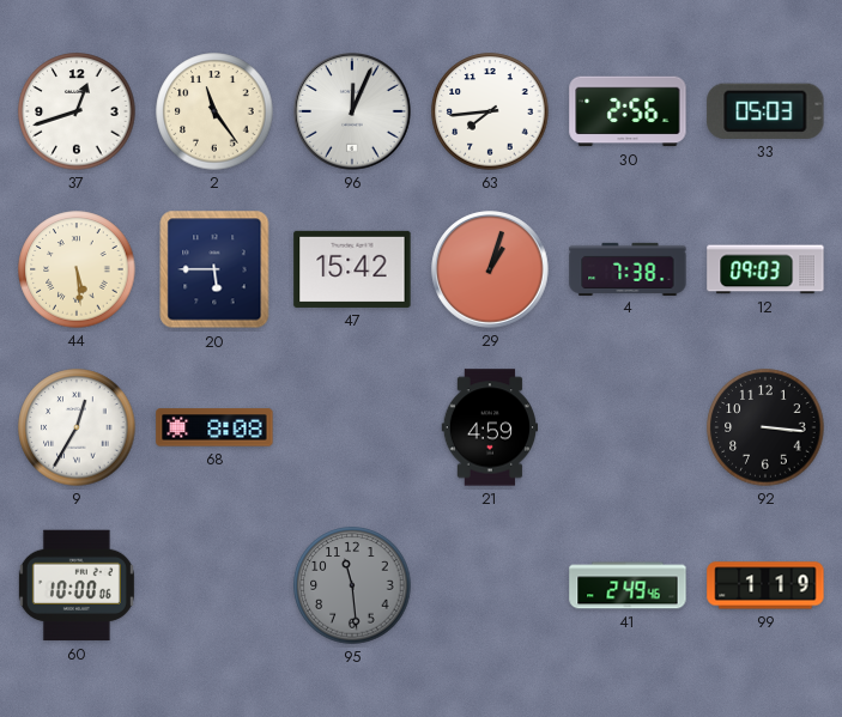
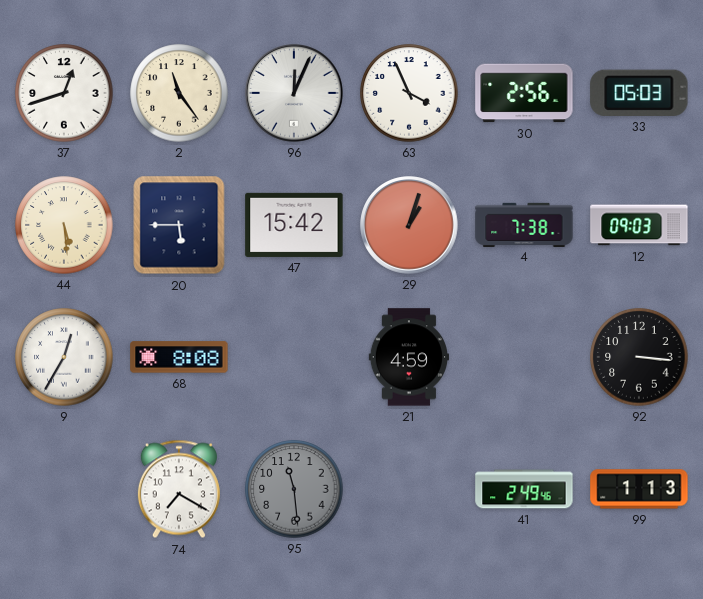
63: 7:44 -> 3:56 (409, 93)
60: 10:00 -> none (77, 585)
74: none -> 7:20 (179, 489)
99: 1:19 -> 1:13 (639, 489)
